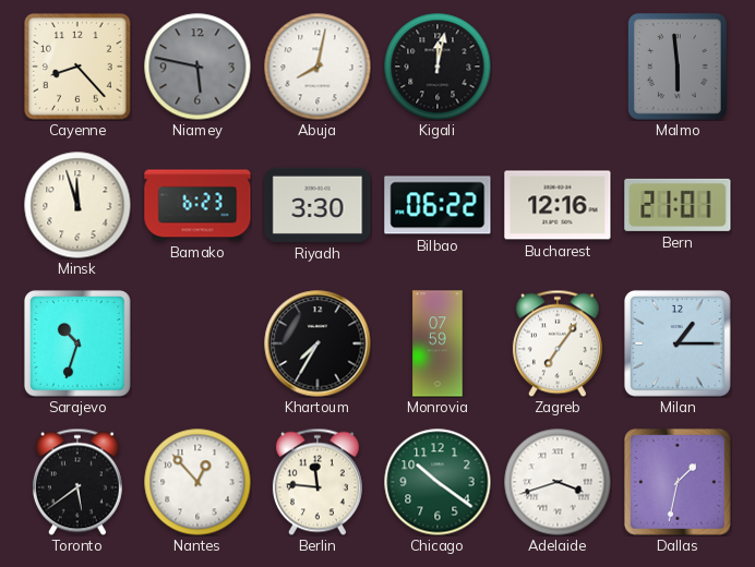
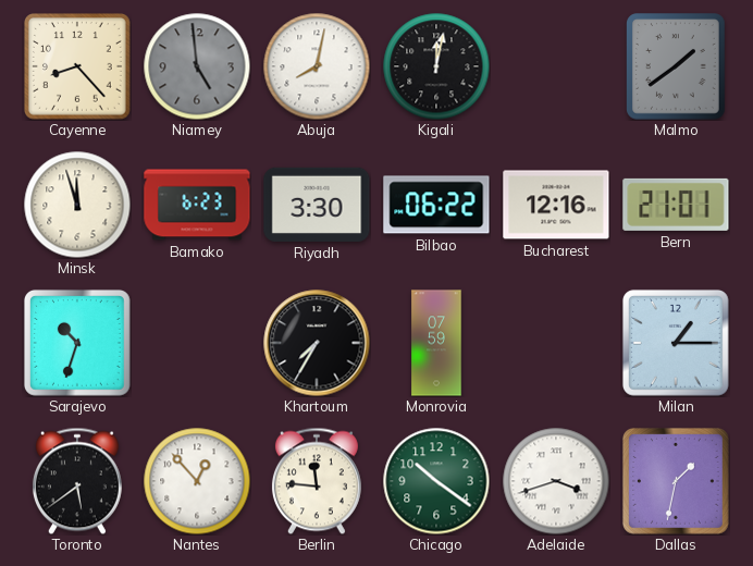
Niamey: 5:47 -> 4:59 (197, 66)
Malmo: 5:59 -> 1:39 (677, 66)
Zagreb: 7:06 -> none (558, 343)
